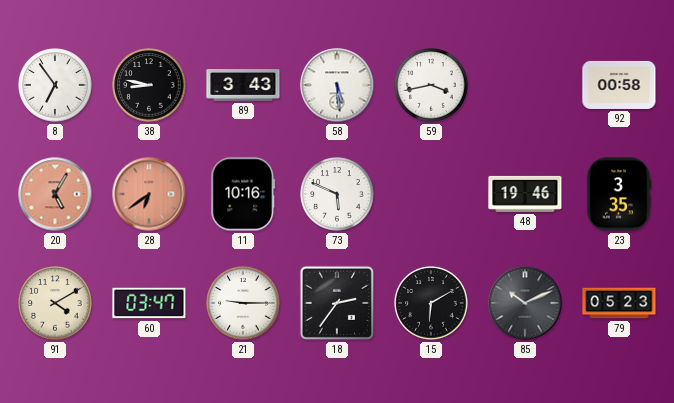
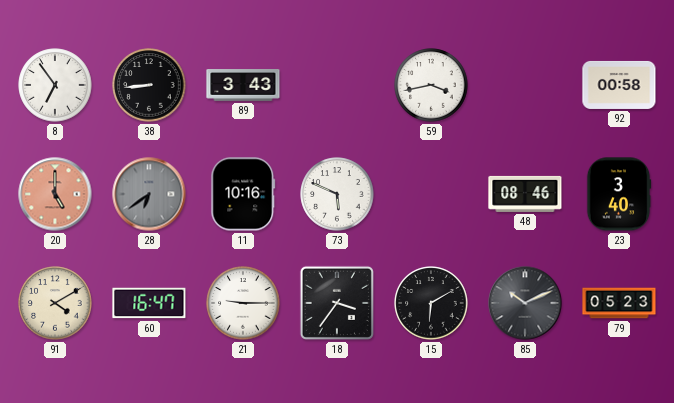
38: 8:47 -> 8:44 (149, 85)
58: 5:29 -> none (337, 85)
20: 5:05 -> 5:00 (55, 194)
28 dial: salmon -> grey (149, 194)
48: 19:46 -> 08:46 (525, 194)
23: 3:35 -> 3:40 (619, 194)
60: 03:47 -> 16:47 (149, 303)
18: 2:36 -> 3:36 (337, 303)
